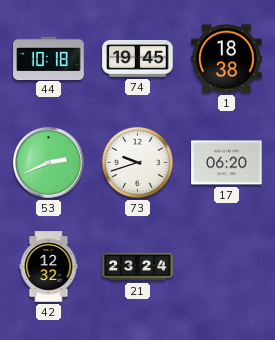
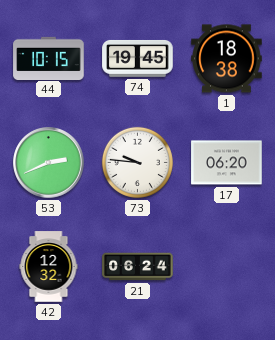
44: 10:18 -> 10:15 (49, 58)
73: 9:42 -> 9:46 (137, 162)
21: 23:24 -> 06:24 (138, 267)
